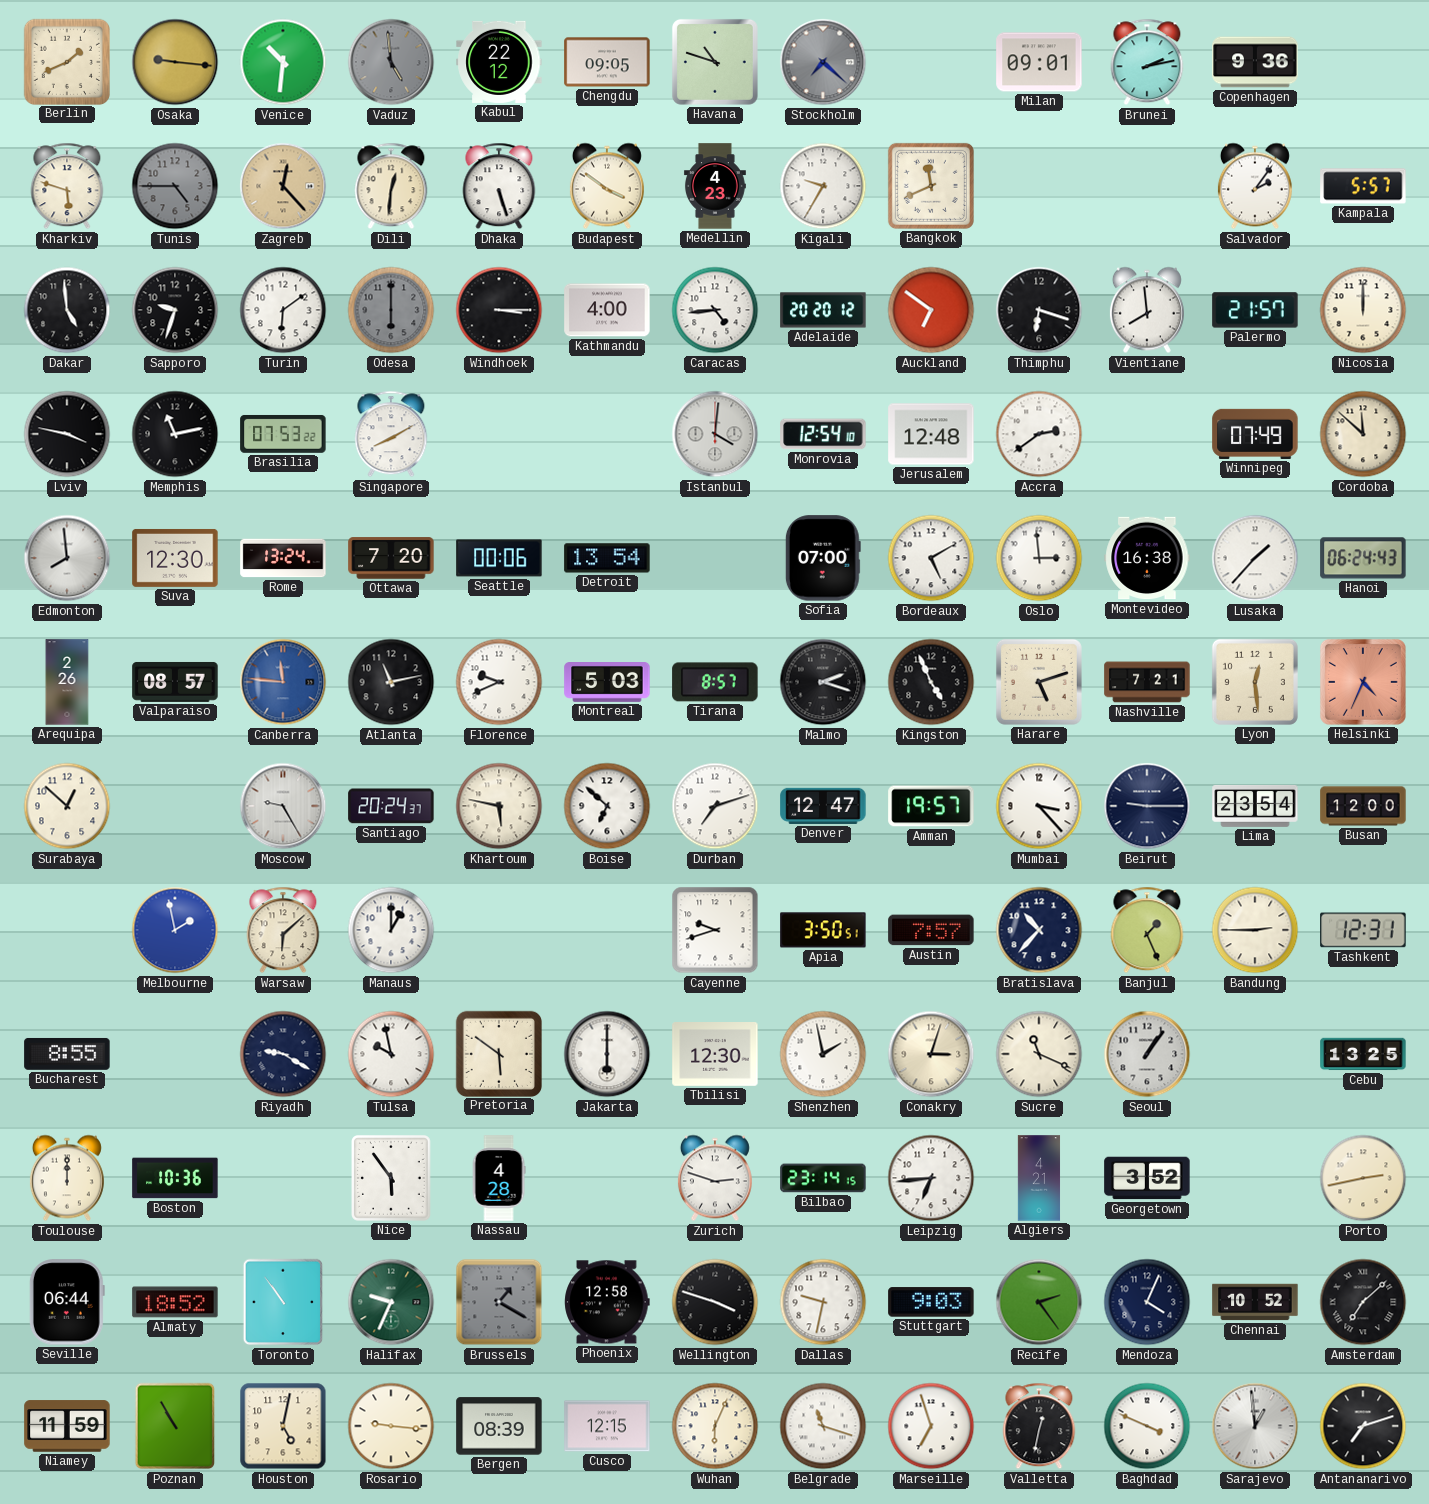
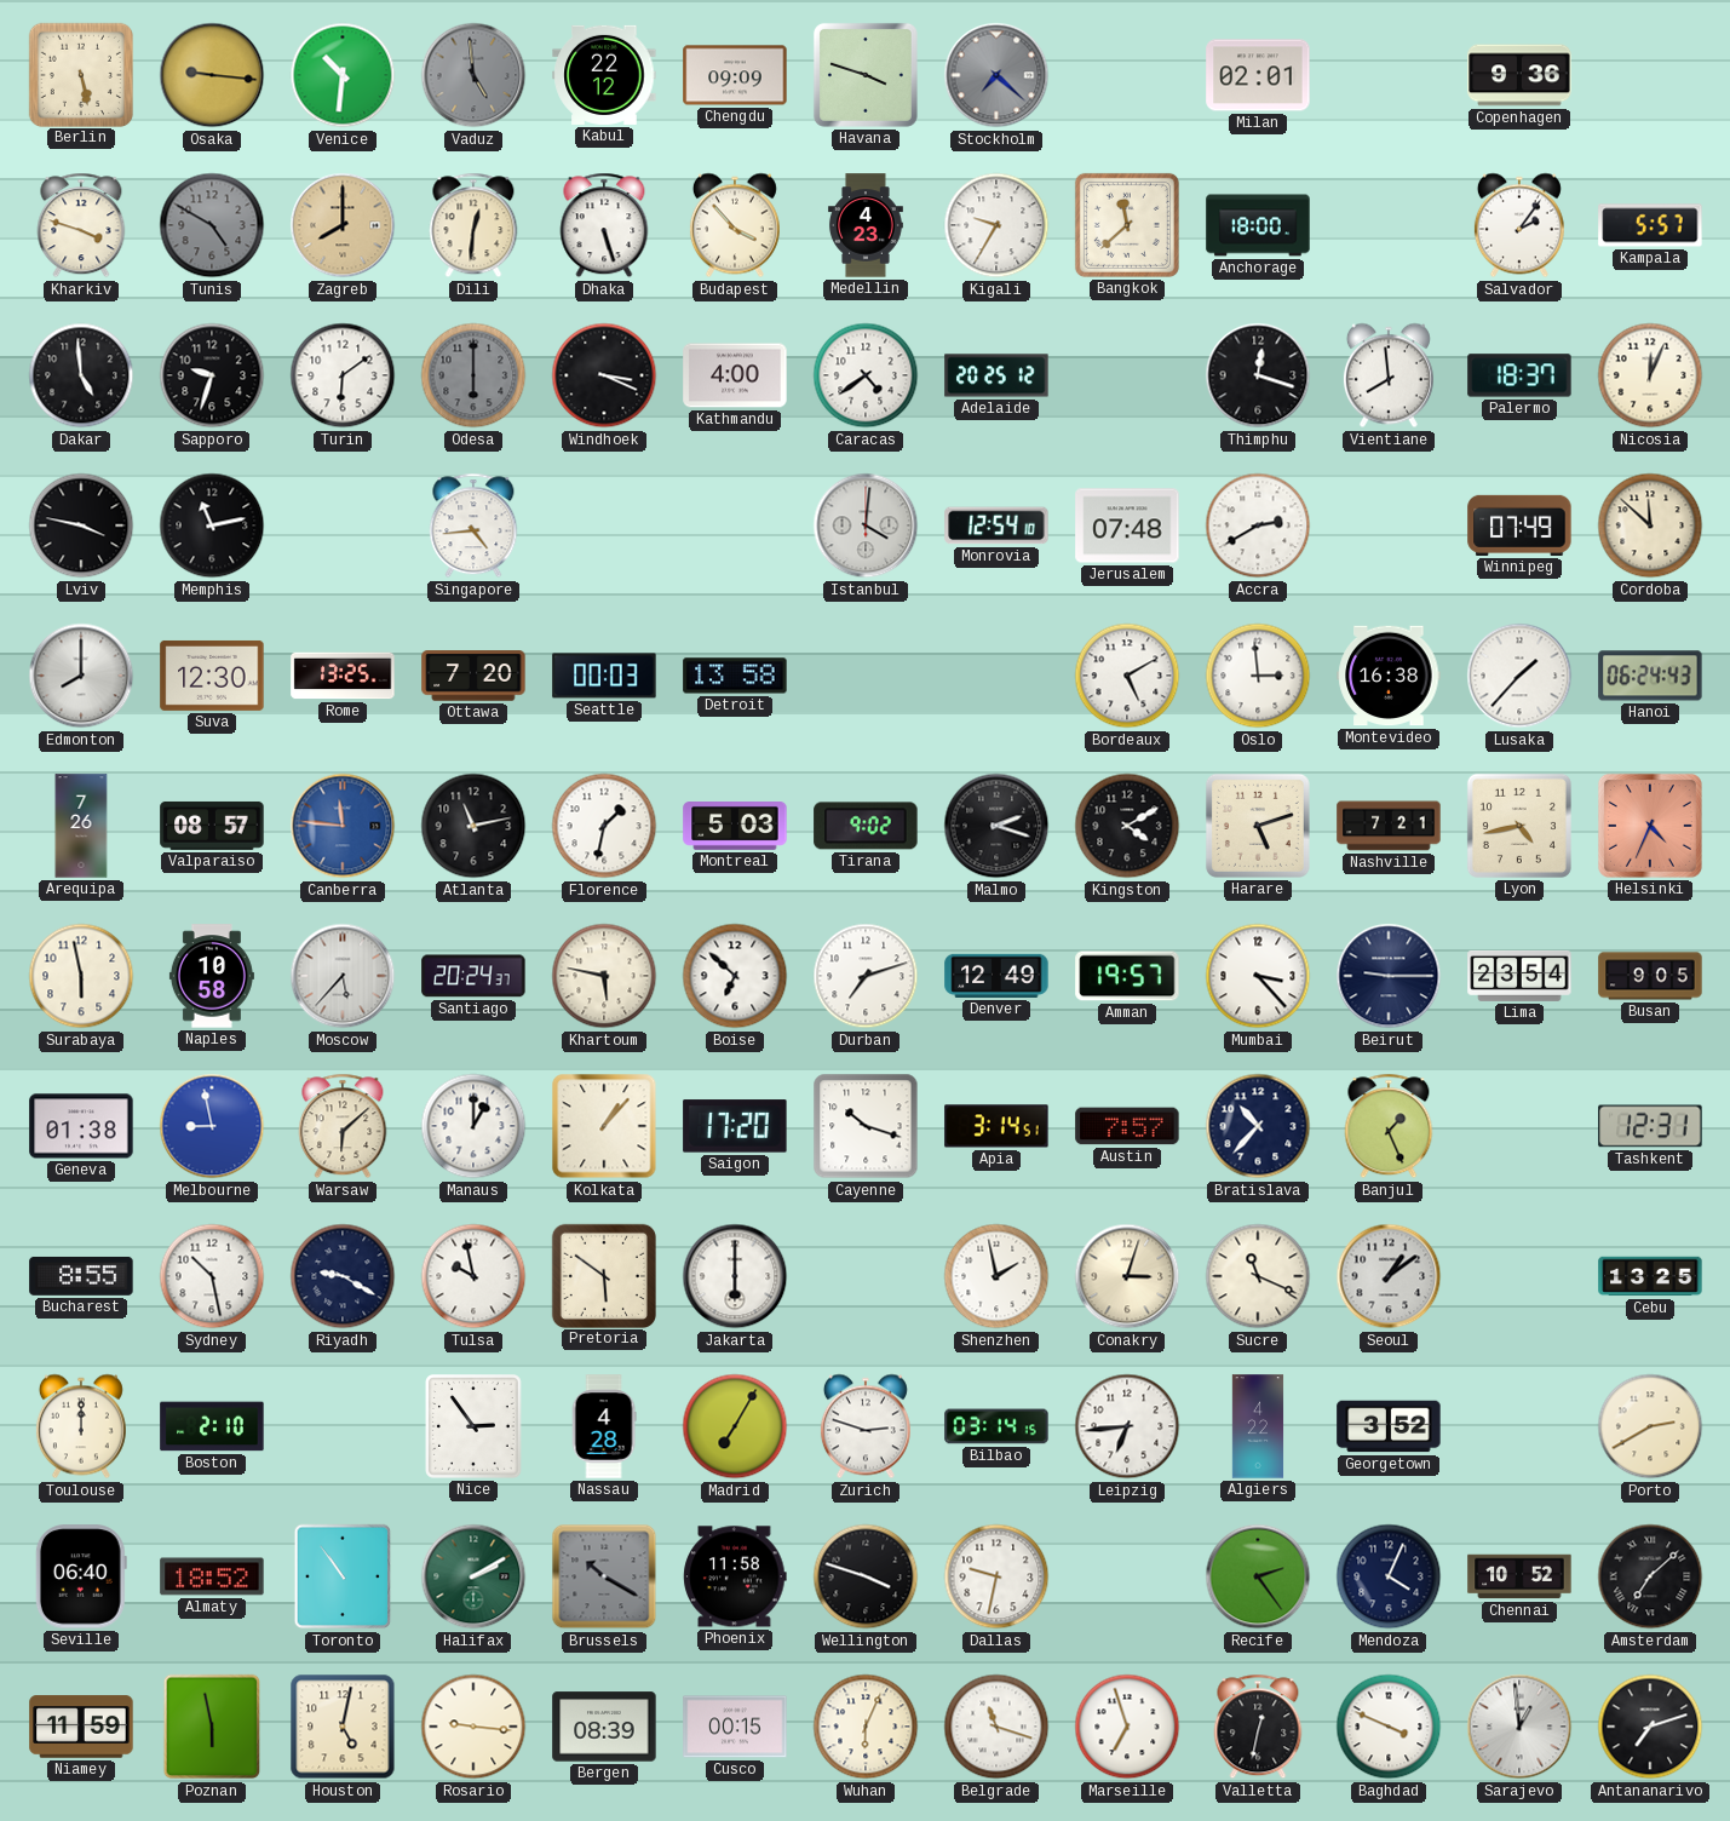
Berlin: 1:41 -> 5:28 (80, 74)
Chengdu: 09:05 -> 09:09 (735, 75)
Havana: 10:48 -> 3:48 (866, 75)
Milan: 09:01 -> 02:01 (1258, 75)
Brunei: 2:13 -> none (1147, 62)
Kharkiv: 5:48 -> 3:48 (81, 225)
Tunis: 4:45 -> 4:50 (212, 225)
Zagreb: 12:23 -> 8:00 (343, 225)
Budapest: 3:51 -> 3:53 (735, 225)
Bangkok: 11:41 -> 11:38 (1127, 225)
Anchorage: none -> 18:00 (1258, 225)
Windhoek: 3:15 -> 3:19 (604, 375)
Caracas: 4:44 -> 4:39 (866, 375)
Adelaide: 20:20 -> 20:25 (996, 375)
Auckland: 6:51 -> none (931, 310)
Thimphu: 6:18 -> 12:18 (1258, 375)
Palermo: 21:57 -> 18:37 (1519, 375)
Nicosia: 12:00 -> 12:04 (1650, 375)
Brasilia: 07:53 -> none (283, 434)
Singapore: 8:10 -> 4:44 (473, 525)
Jerusalem: 12:48 -> 07:48 (1127, 525)
Accra: 2:39 -> 2:40 (1258, 525)
Edmonton: 7:59 -> 8:00 (81, 676)
Rome: 13:24 -> 13:25 (343, 676)
Seattle: 00:06 -> 00:03 (604, 676)
Detroit: 13:54 -> 13:58 (735, 676)
Sofia: 07:00 -> none (823, 558)
Arequipa: 2:26 -> 7:26 (81, 826)
Florence: 9:41 -> 1:32 (604, 826)
Tirana: 8:57 -> 9:02 (866, 826)
Kingston: 4:56 -> 4:10 (1127, 826)
Lyon: 12:29 -> 4:43 (1519, 826)
Surabaya: 12:52 -> 5:58 (81, 976)
Naples: none -> 10:58 (212, 976)
Moscow: 9:25 -> 5:37 (343, 976)
Denver: 12:47 -> 12:49 (996, 976)
Busan: 12:00 -> 9:05 (1650, 976)
Geneva: none -> 01:38 (81, 1126)
Melbourne: 1:58 -> 8:58 (212, 1126)
Kolkata: none -> 1:07 (604, 1126)
Saigon: none -> 17:20 (735, 1126)
Cayenne: 9:42 -> 10:18 (866, 1126)
Apia: 3:50 -> 3:14 (996, 1126)
Bandung: 2:45 -> none (1255, 930)
Sydney: none -> 10:28 (212, 1276)
Tbilisi: 12:30 -> none (715, 1055)
Seoul: 1:06 -> 1:09 (1389, 1276)
Boston: 10:36 -> 2:10 (212, 1426)
Nice: 5:54 -> 2:54 (475, 1427)
Madrid: none -> 7:05 (735, 1426)
Bilbao: 23:14 -> 03:14 (996, 1426)
Algiers: 4:21 -> 4:22 (1258, 1426)
Porto: 2:43 -> 2:40 (1650, 1426)
Seville: 06:44 -> 06:40 (81, 1576)
Halifax: 9:34 -> 2:10 (473, 1576)
Brussels: 1:20 -> 10:20 (604, 1576)
Phoenix: 12:58 -> 11:58 (735, 1576)
Stuttgart: 9:03 -> none (931, 1302)
Poznan: 10:55 -> 5:58 (212, 1727)
Cusco: 12:15 -> 00:15 (735, 1727)
